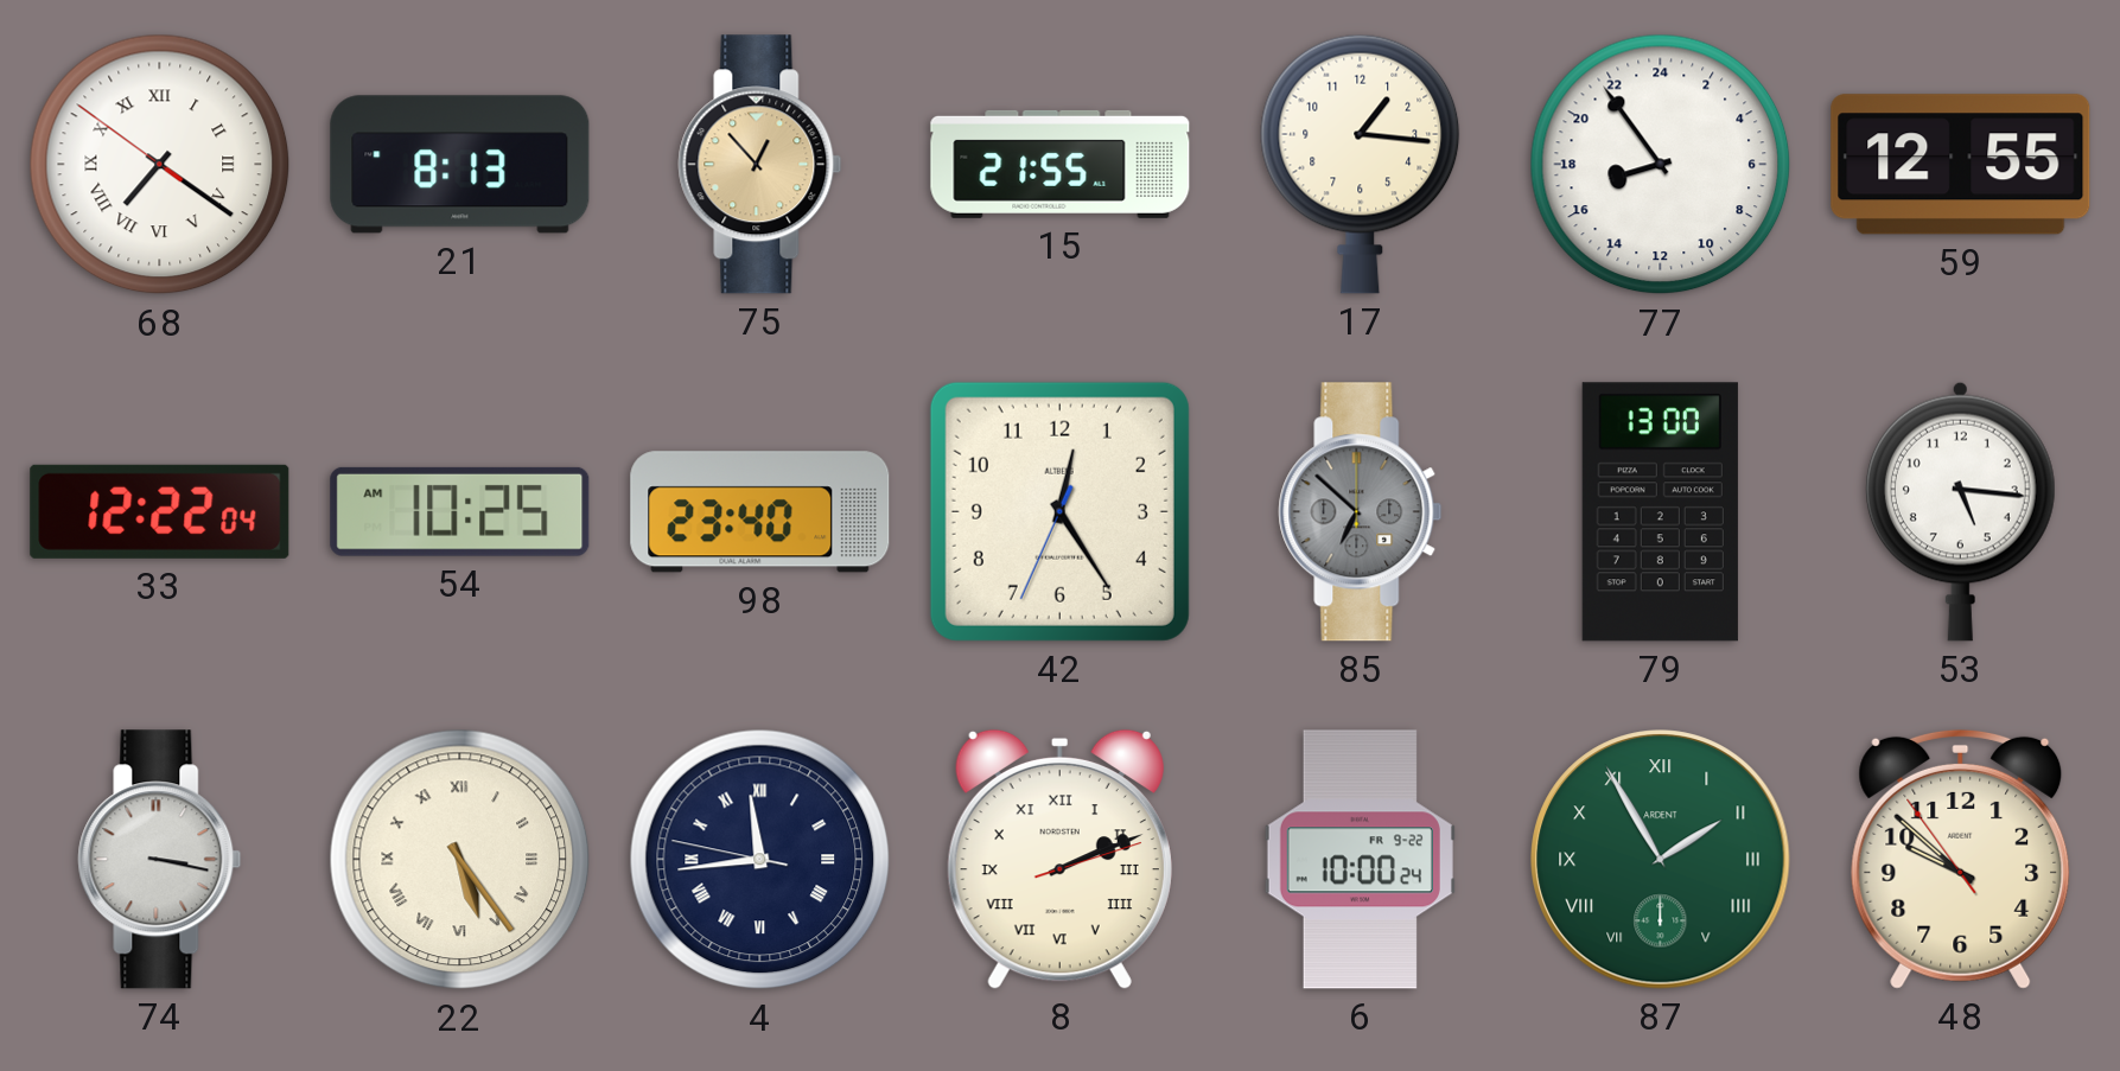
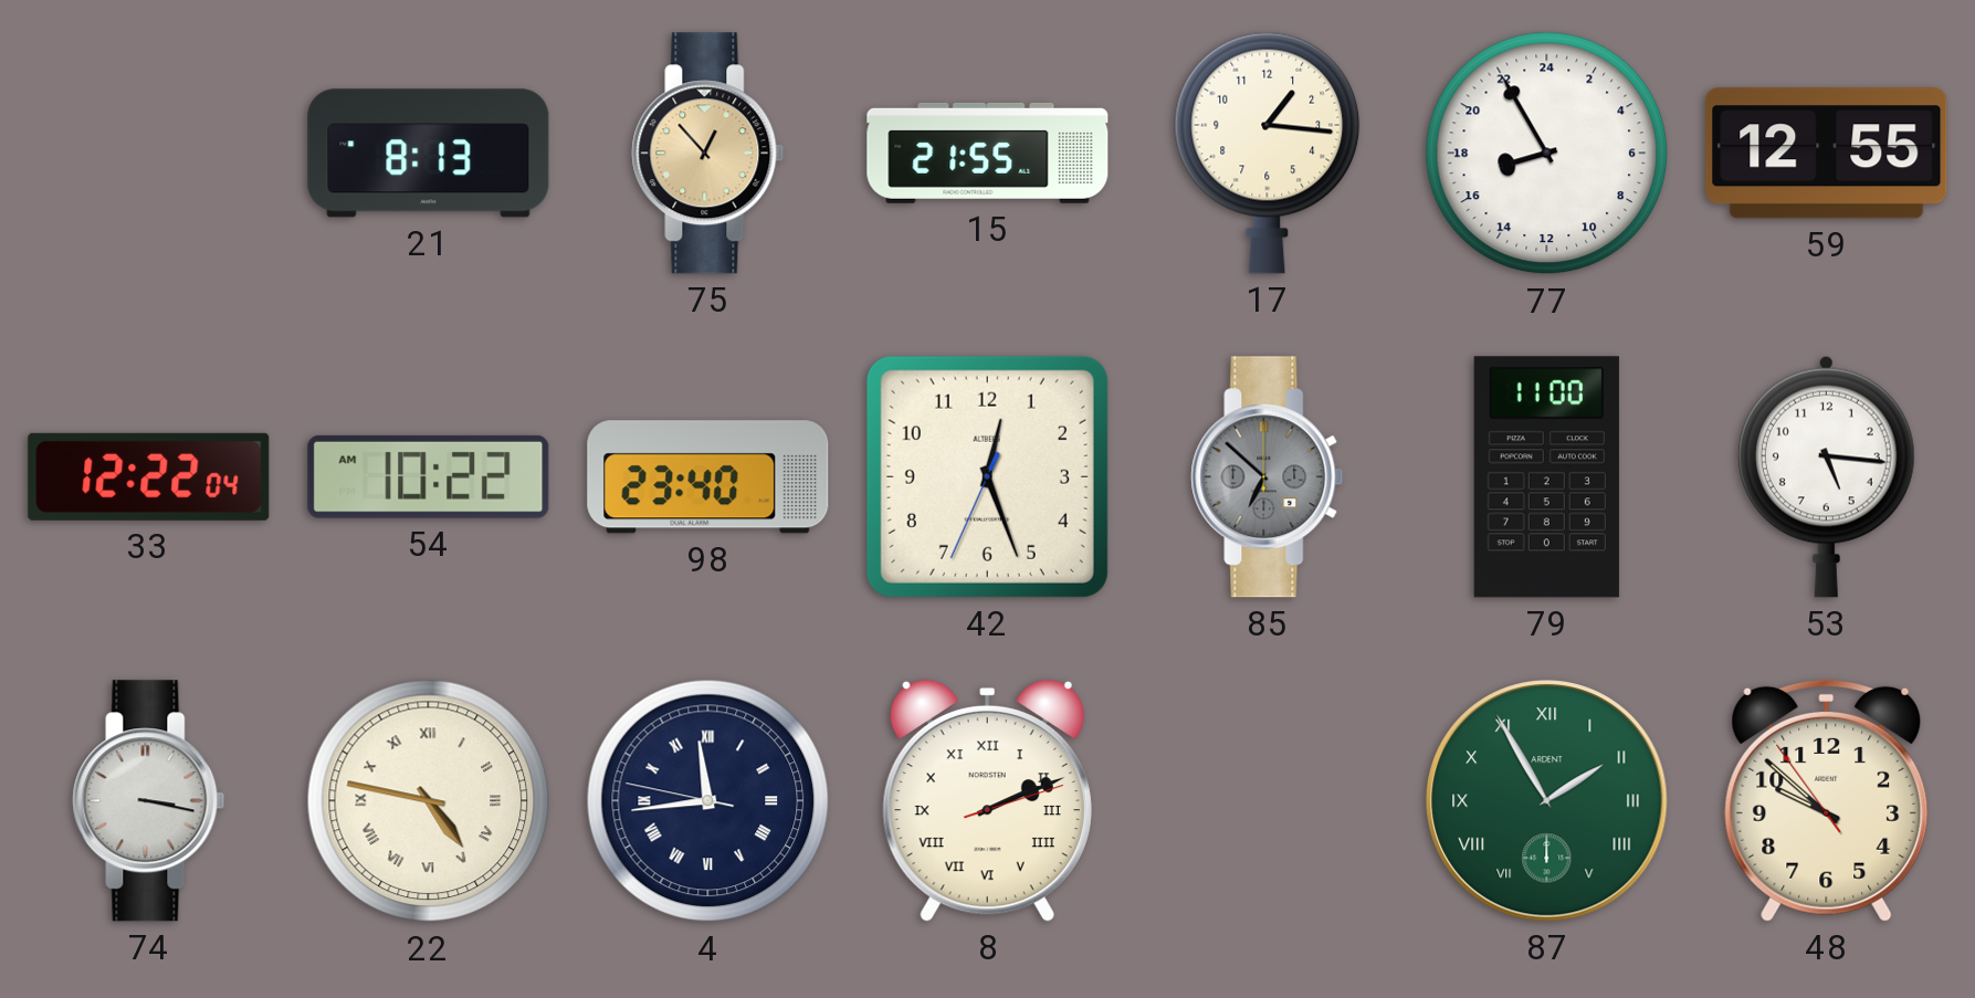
68: 7:20 -> none (160, 165)
77: 16:54 -> 16:55 (1547, 154)
54: 10:25 -> 10:22 (429, 476)
42: 12:24 -> 12:26 (987, 476)
79: 13:00 -> 11:00 (1546, 477)
22: 5:24 -> 4:47 (429, 801)
6: 10:00 -> none (1360, 860)
